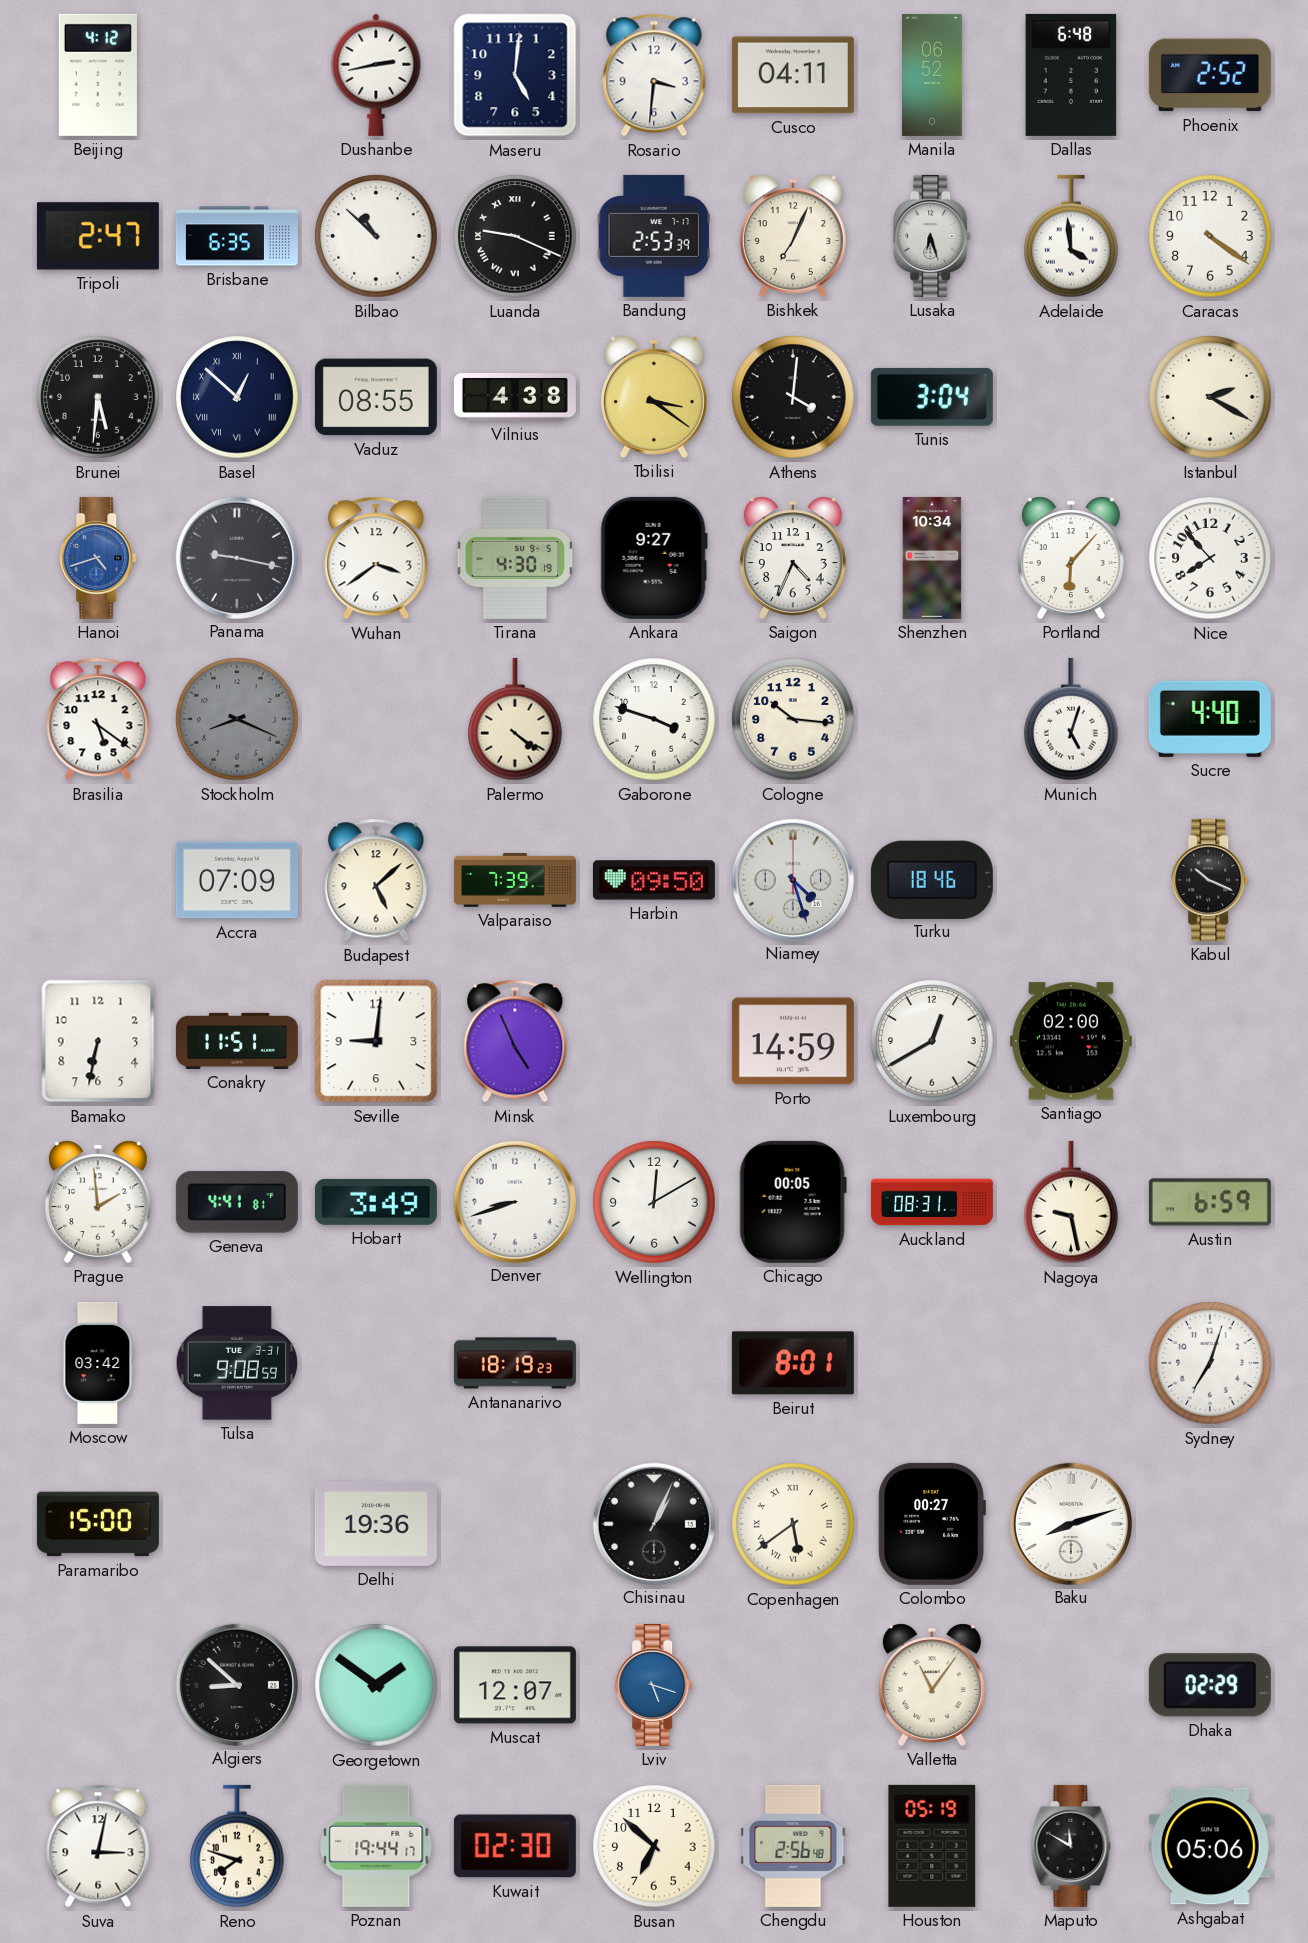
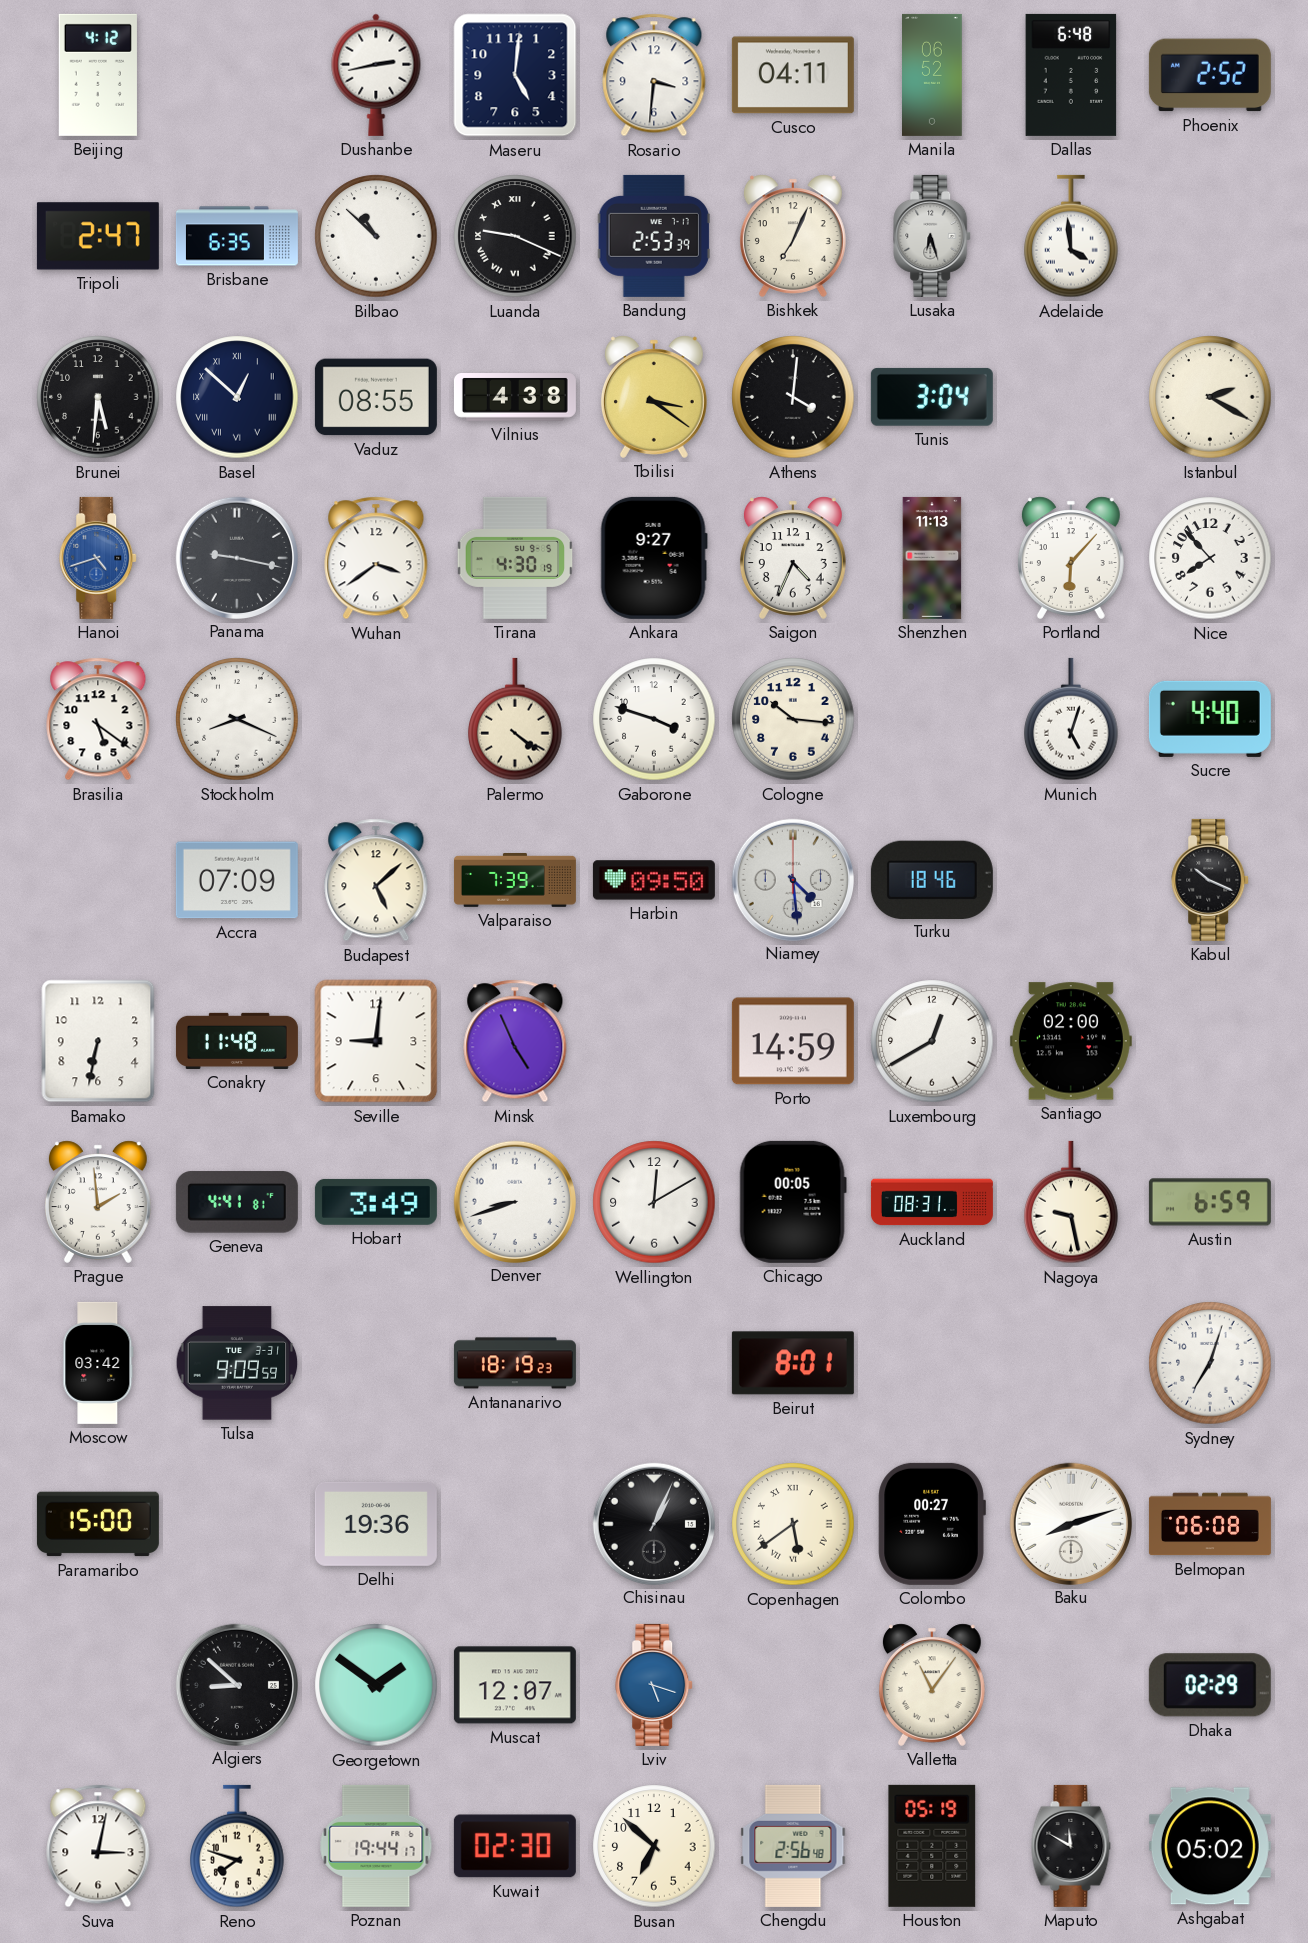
Caracas: 4:21 -> none (1210, 236)
Shenzhen: 10:34 -> 11:13 (932, 558)
Stockholm dial: grey -> white (237, 719)
Niamey: 4:27 -> 4:29 (792, 879)
Conakry: 11:51 -> 11:48 (237, 1041)
Tulsa: 9:08 -> 9:09 (237, 1363)
Belmopan: none -> 06:08 (1210, 1524)
Ashgabat: 05:06 -> 05:02 (1210, 1846)
